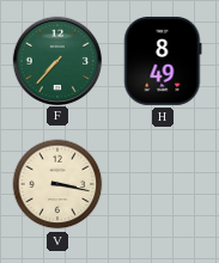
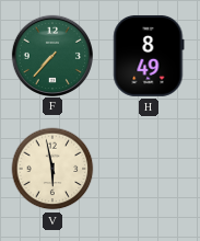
V: 3:17 -> 5:58 (52, 169)
